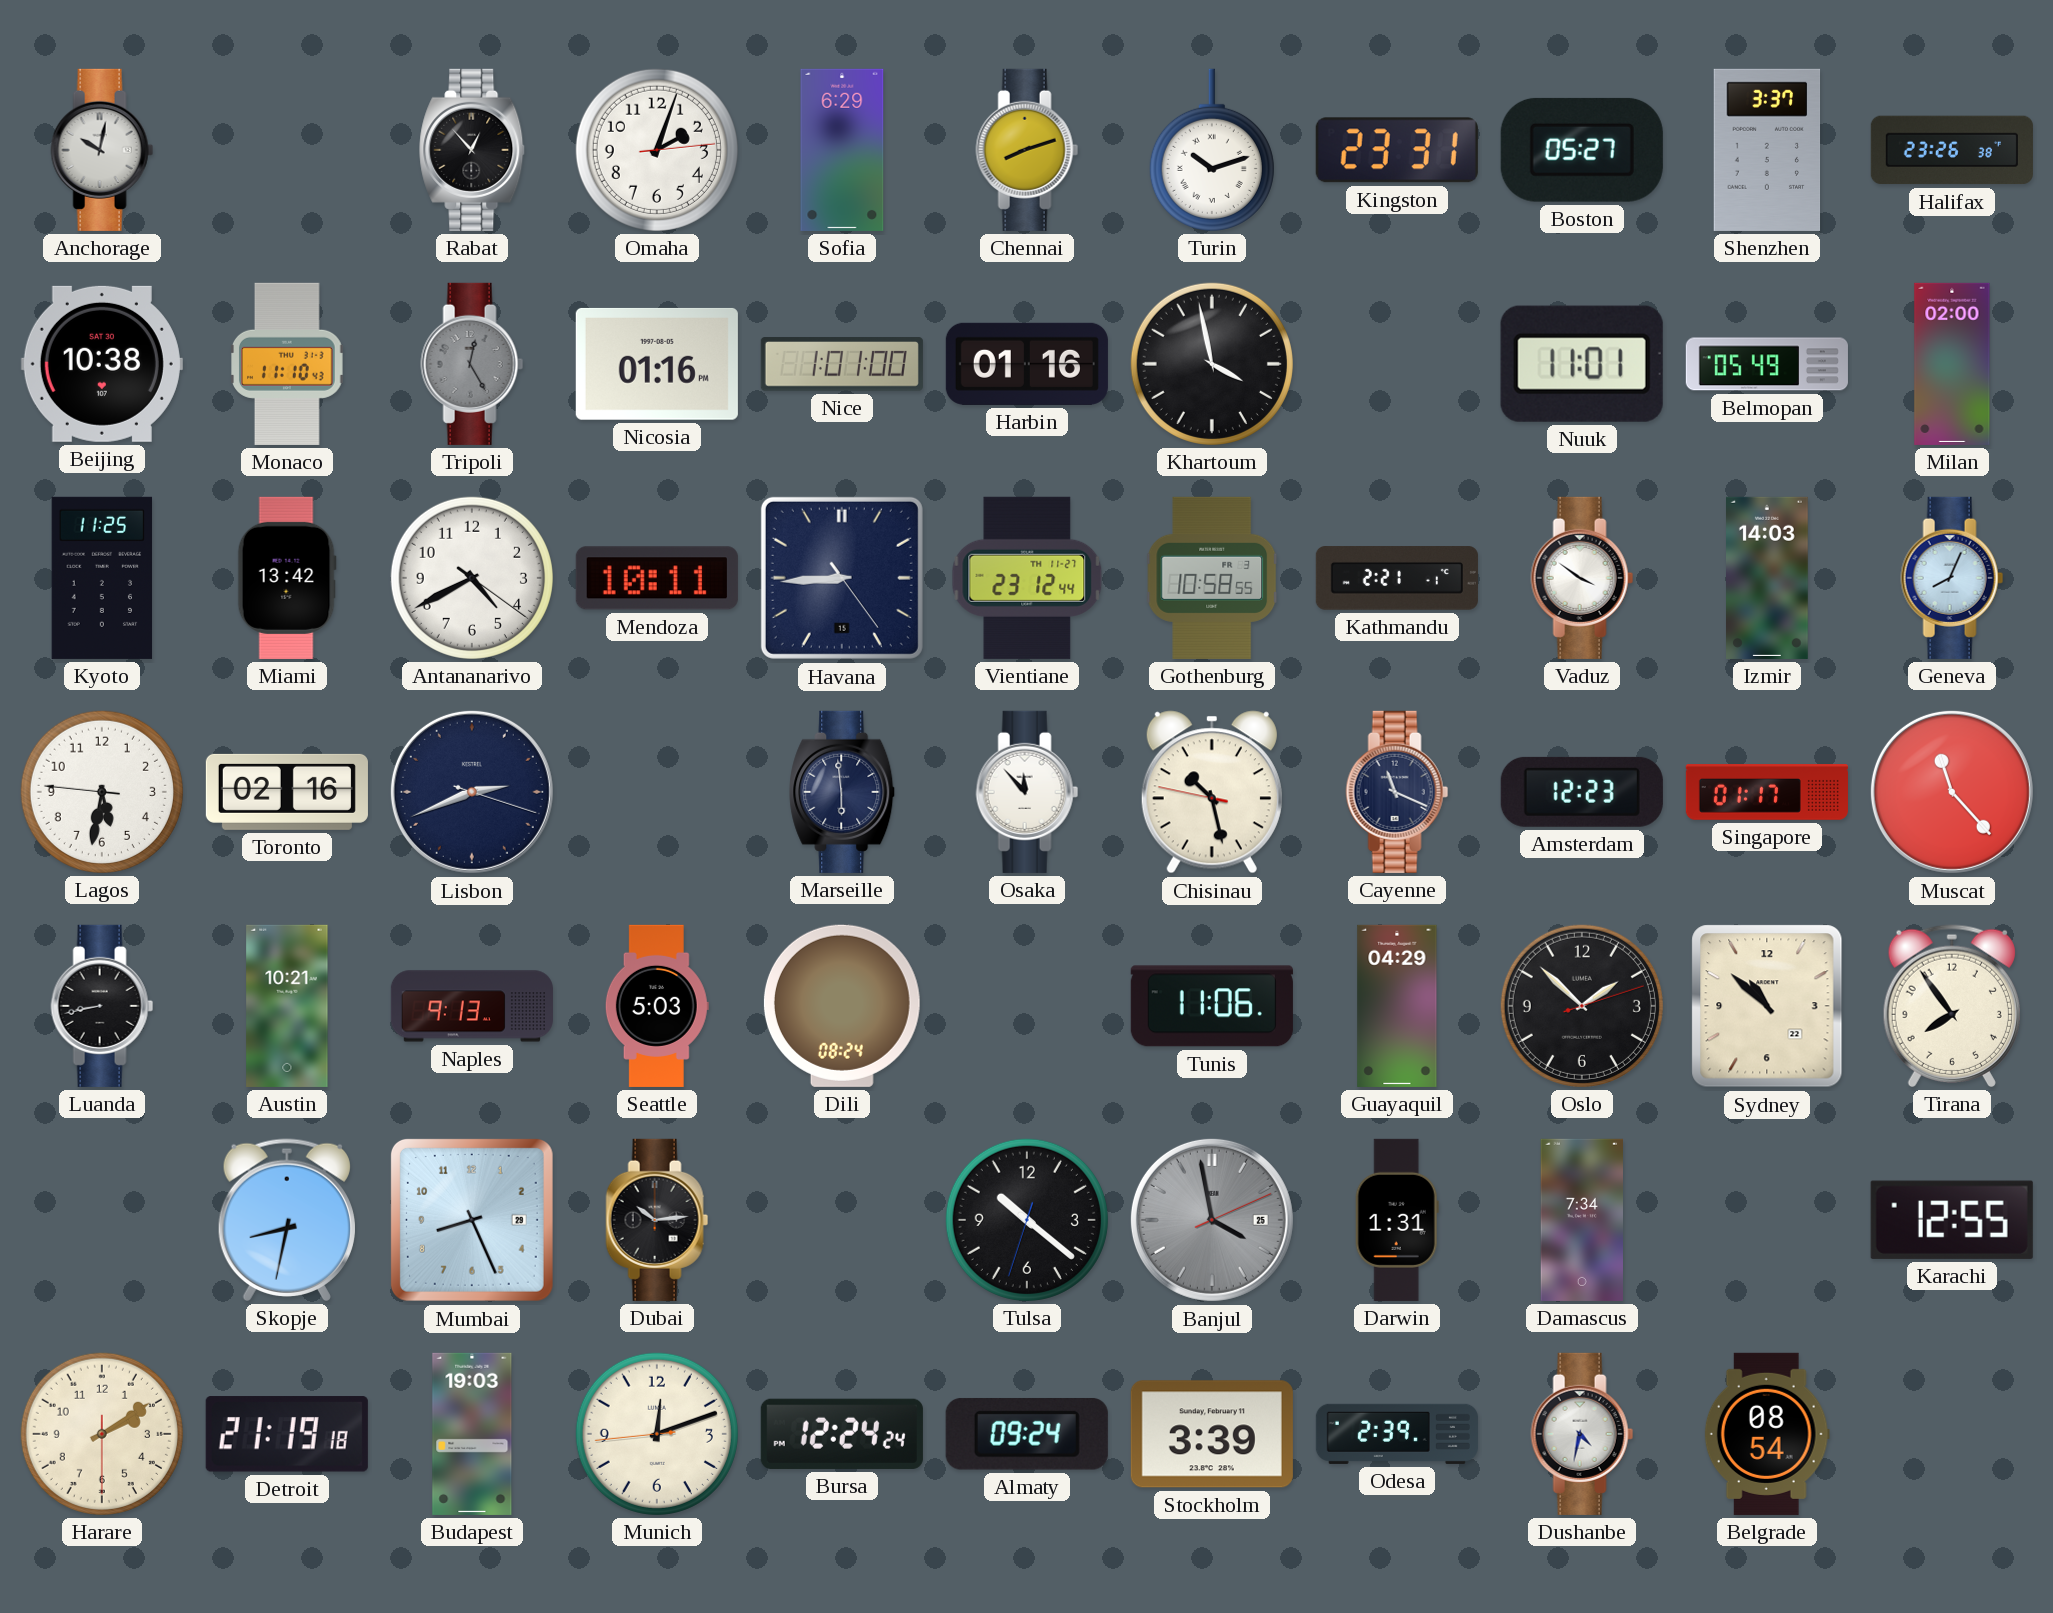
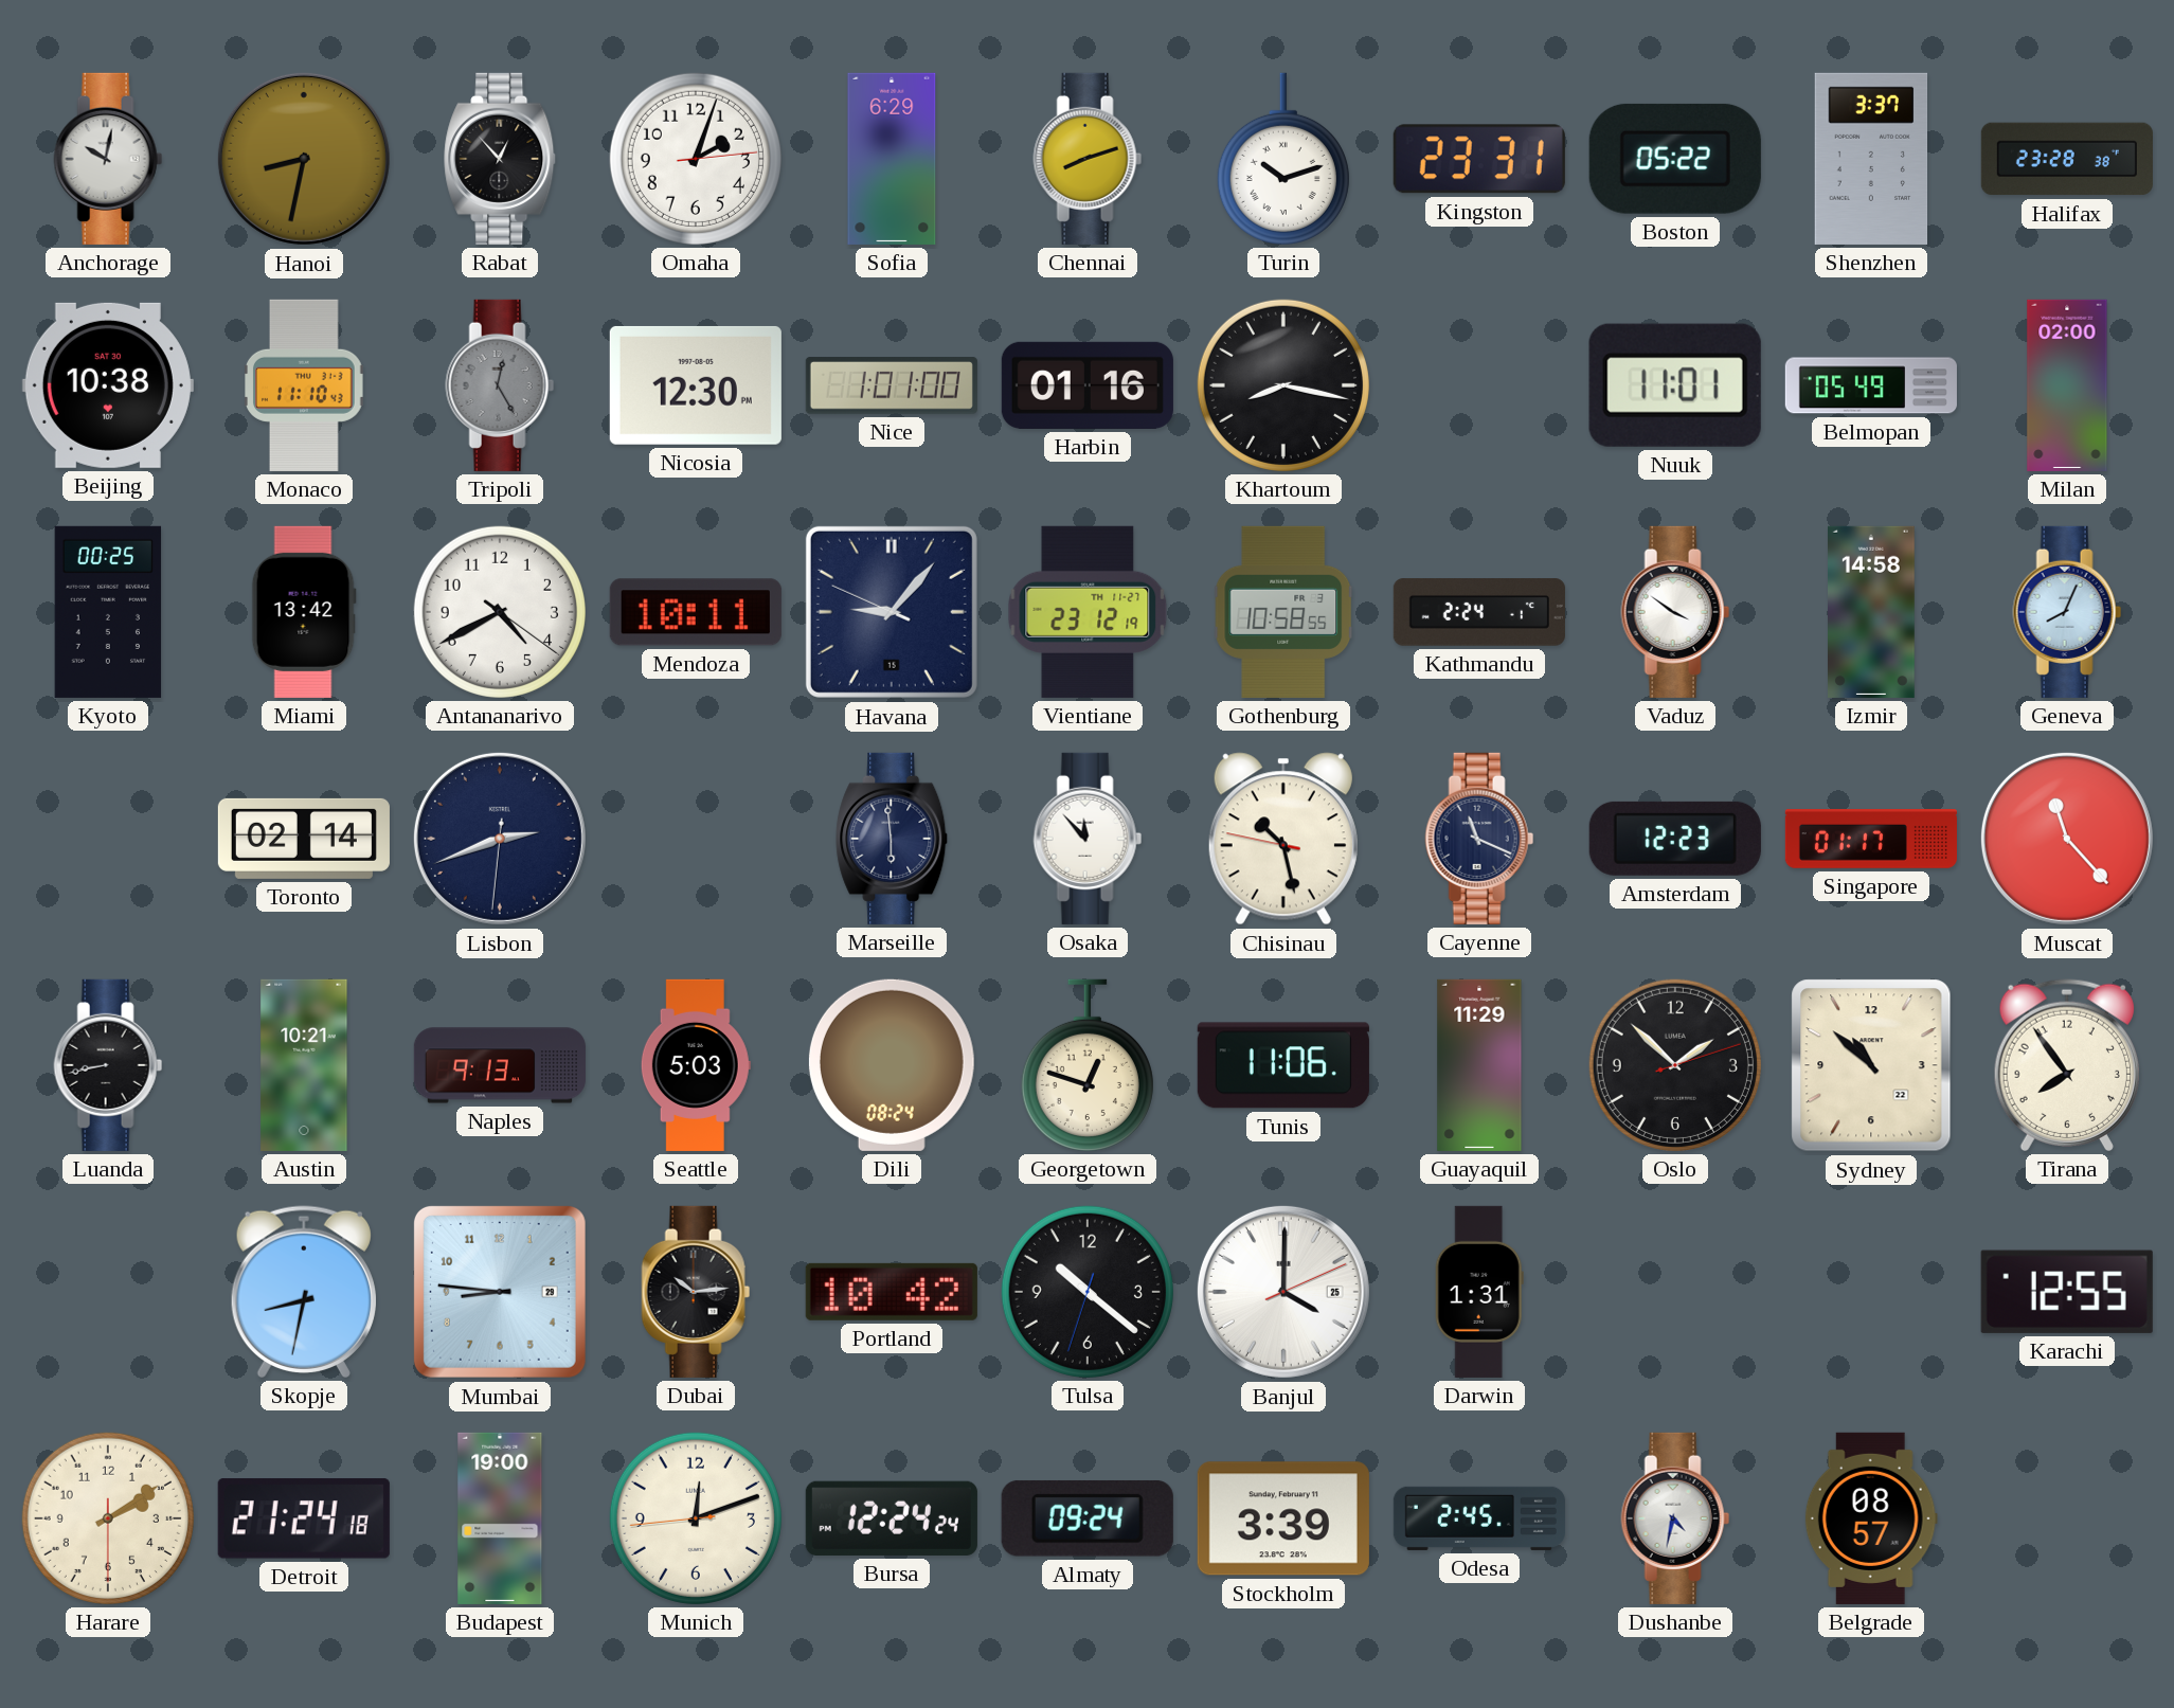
Hanoi: none -> 8:32 (304, 159)
Boston: 05:27 -> 05:22 (1675, 159)
Halifax: 23:26 -> 23:28 (2067, 159)
Nicosia: 01:16 -> 12:30 (696, 385)
Khartoum: 3:58 -> 8:17 (1283, 385)
Kyoto: 11:25 -> 00:25 (108, 612)
Havana: 8:44 -> 9:06 (892, 612)
Vientiane: 23:12:44 -> 23:12:19 (1088, 612)
Kathmandu: 2:21 -> 2:24 (1479, 612)
Izmir: 14:03 -> 14:58 (1872, 612)
Lagos: 5:31 -> none (102, 792)
Toronto: 02:16 -> 02:14 (304, 839)
Lisbon: 2:41:18 -> 2:41:31 (500, 839)
Georgetown: none -> 12:48 (1088, 1065)
Guayaquil: 04:29 -> 11:29 (1479, 1065)
Mumbai: 8:26 -> 8:46 (500, 1292)
Portland: none -> 10:42 (892, 1292)
Banjul: 3:58 -> 4:00 (1283, 1292)
Banjul dial: grey -> white (1283, 1292)
Damascus: 7:34 -> none (1582, 1220)
Detroit: 21:19 -> 21:24 (304, 1518)
Budapest: 19:03 -> 19:00 (500, 1518)
Odesa: 2:39 -> 2:45 (1479, 1518)
Belgrade: 08:54 -> 08:57 (1871, 1518)
